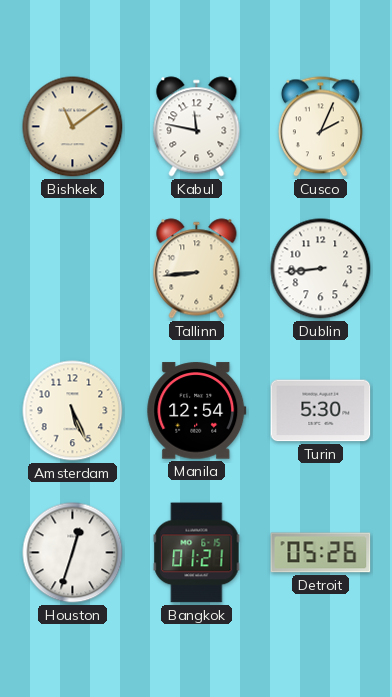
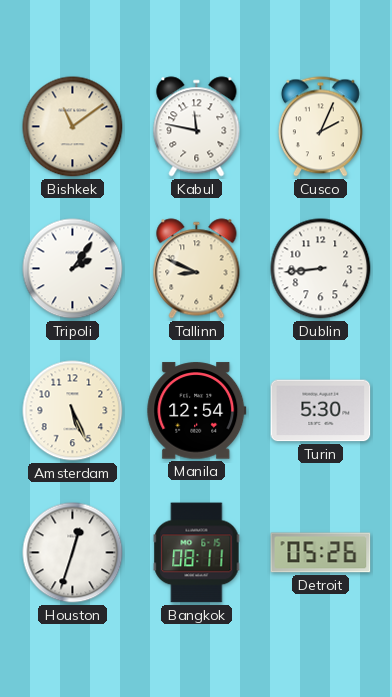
Tripoli: none -> 2:06 (73, 269)
Tallinn: 8:44 -> 8:49 (197, 269)
Bangkok: 01:21 -> 08:11 (197, 553)
